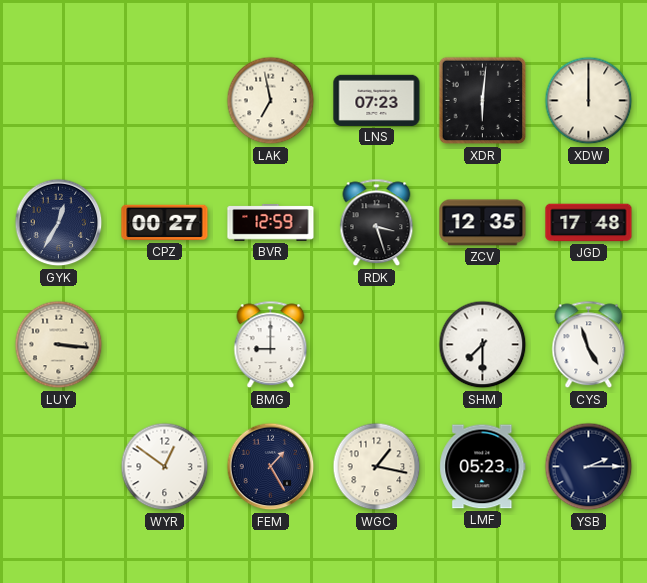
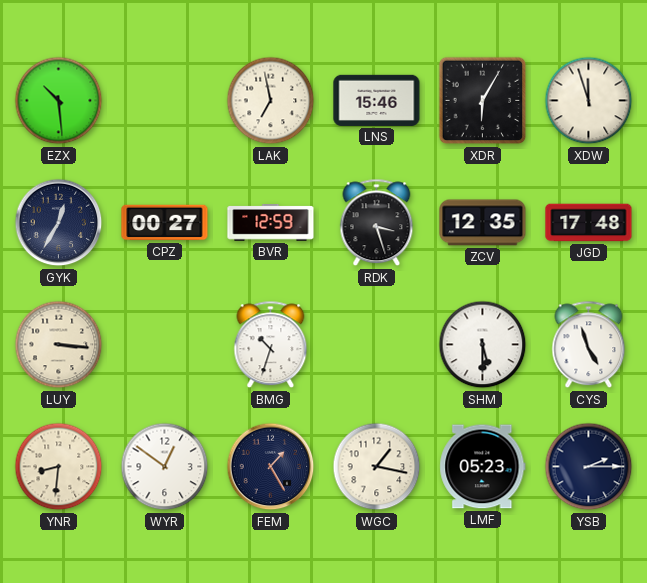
EZX: none -> 10:29 (59, 101)
LNS: 07:23 -> 15:46 (377, 100)
XDR: 6:01 -> 6:05 (483, 101)
XDW: 12:00 -> 11:57 (589, 101)
BMG: 9:00 -> 10:33 (271, 345)
SHM: 7:30 -> 5:30 (483, 345)
YNR: none -> 8:31 (59, 467)
